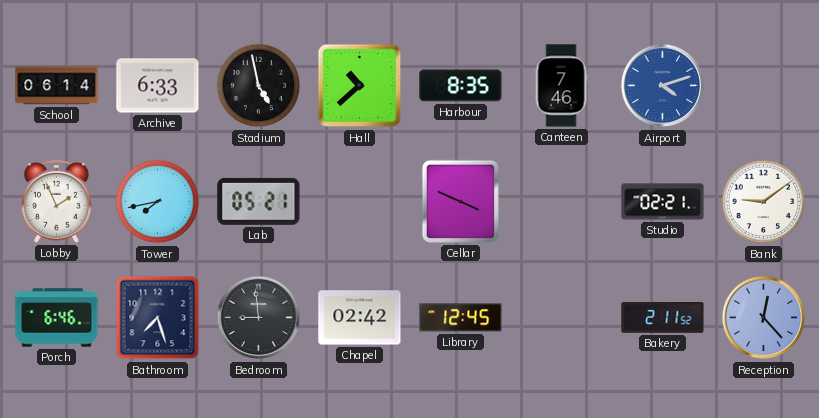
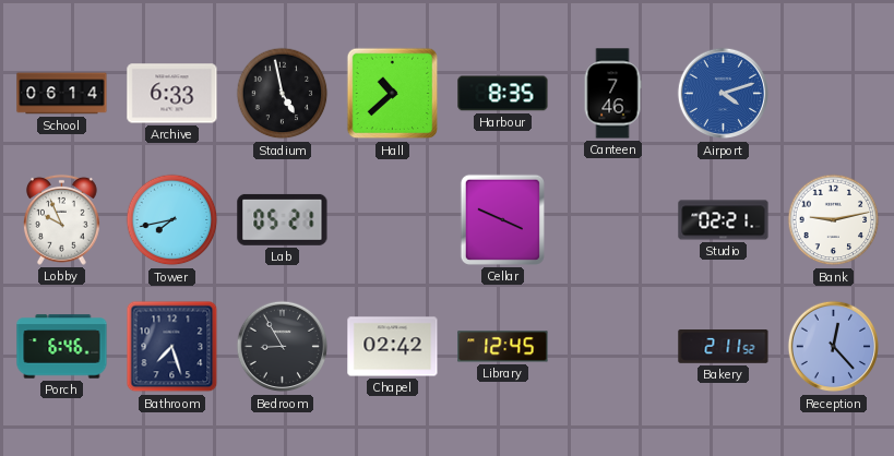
Lobby: 1:56 -> 9:56 (62, 219)
Bank: 9:09 -> 9:13 (834, 220)
Bedroom: 8:59 -> 8:55 (282, 347)
